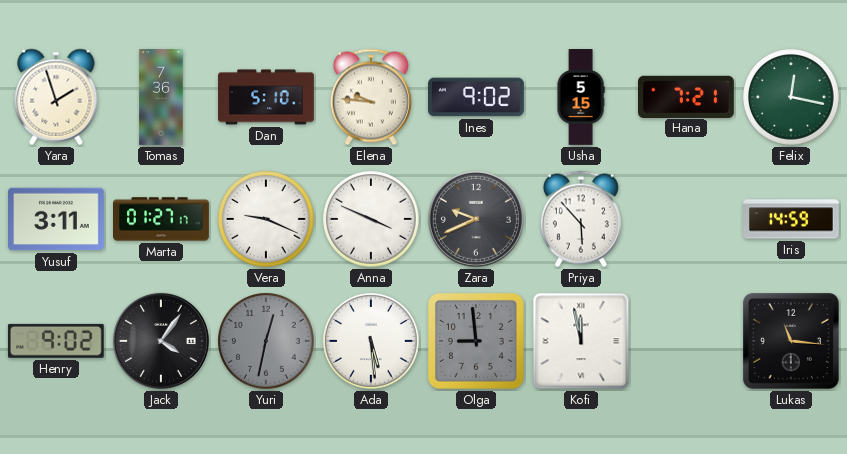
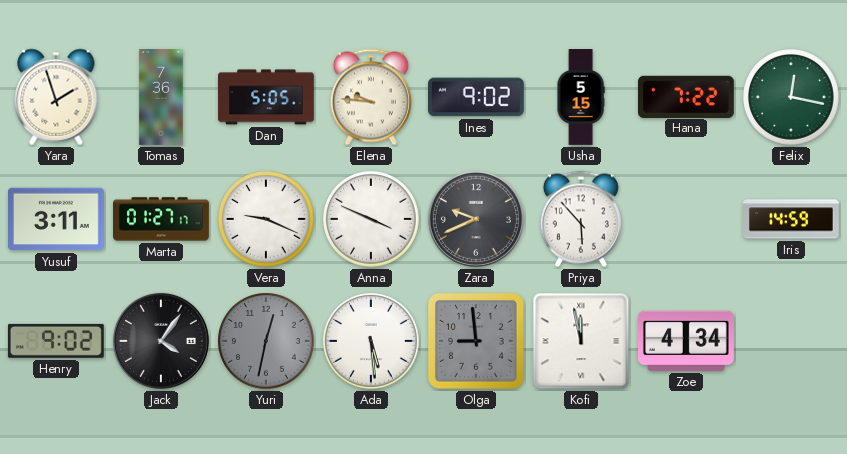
Dan: 5:10 -> 5:05 (266, 97)
Hana: 7:21 -> 7:22 (687, 96)
Zoe: none -> 4:34 (687, 341)
Lukas: 11:16 -> none (791, 341)
